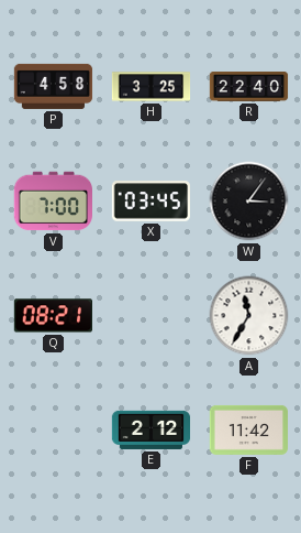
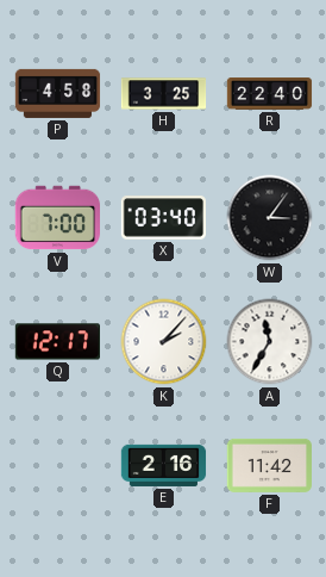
X: 03:45 -> 03:40 (163, 218)
Q: 08:21 -> 12:17 (57, 342)
K: none -> 2:07 (164, 342)
E: 2:12 -> 2:16 (164, 465)
